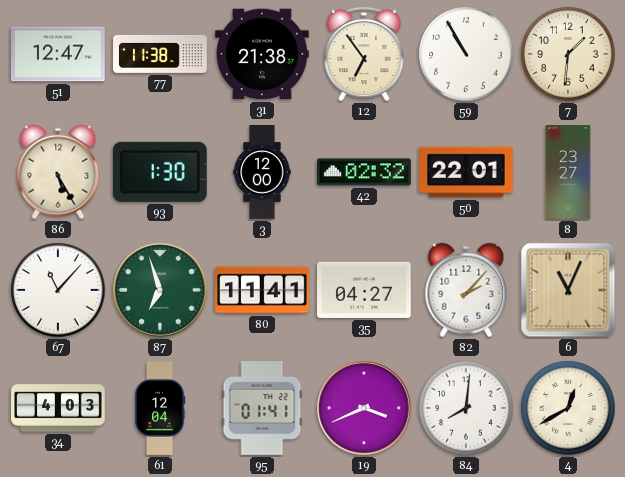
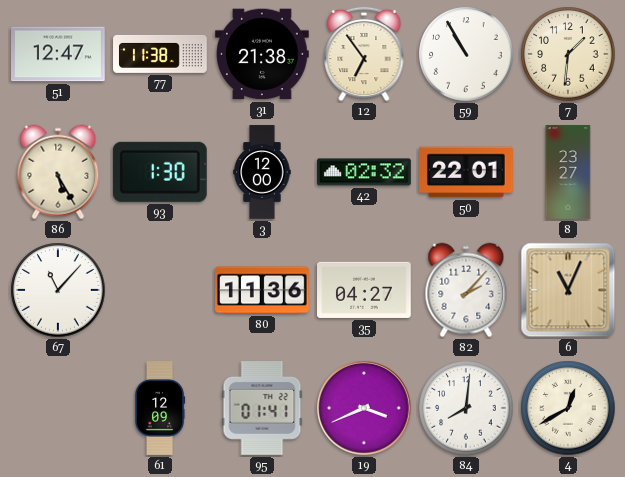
87: 6:57 -> none (160, 290)
80: 11:41 -> 11:36 (263, 290)
34: 4:03 -> none (58, 408)
61: 12:04 -> 12:09 (160, 408)
